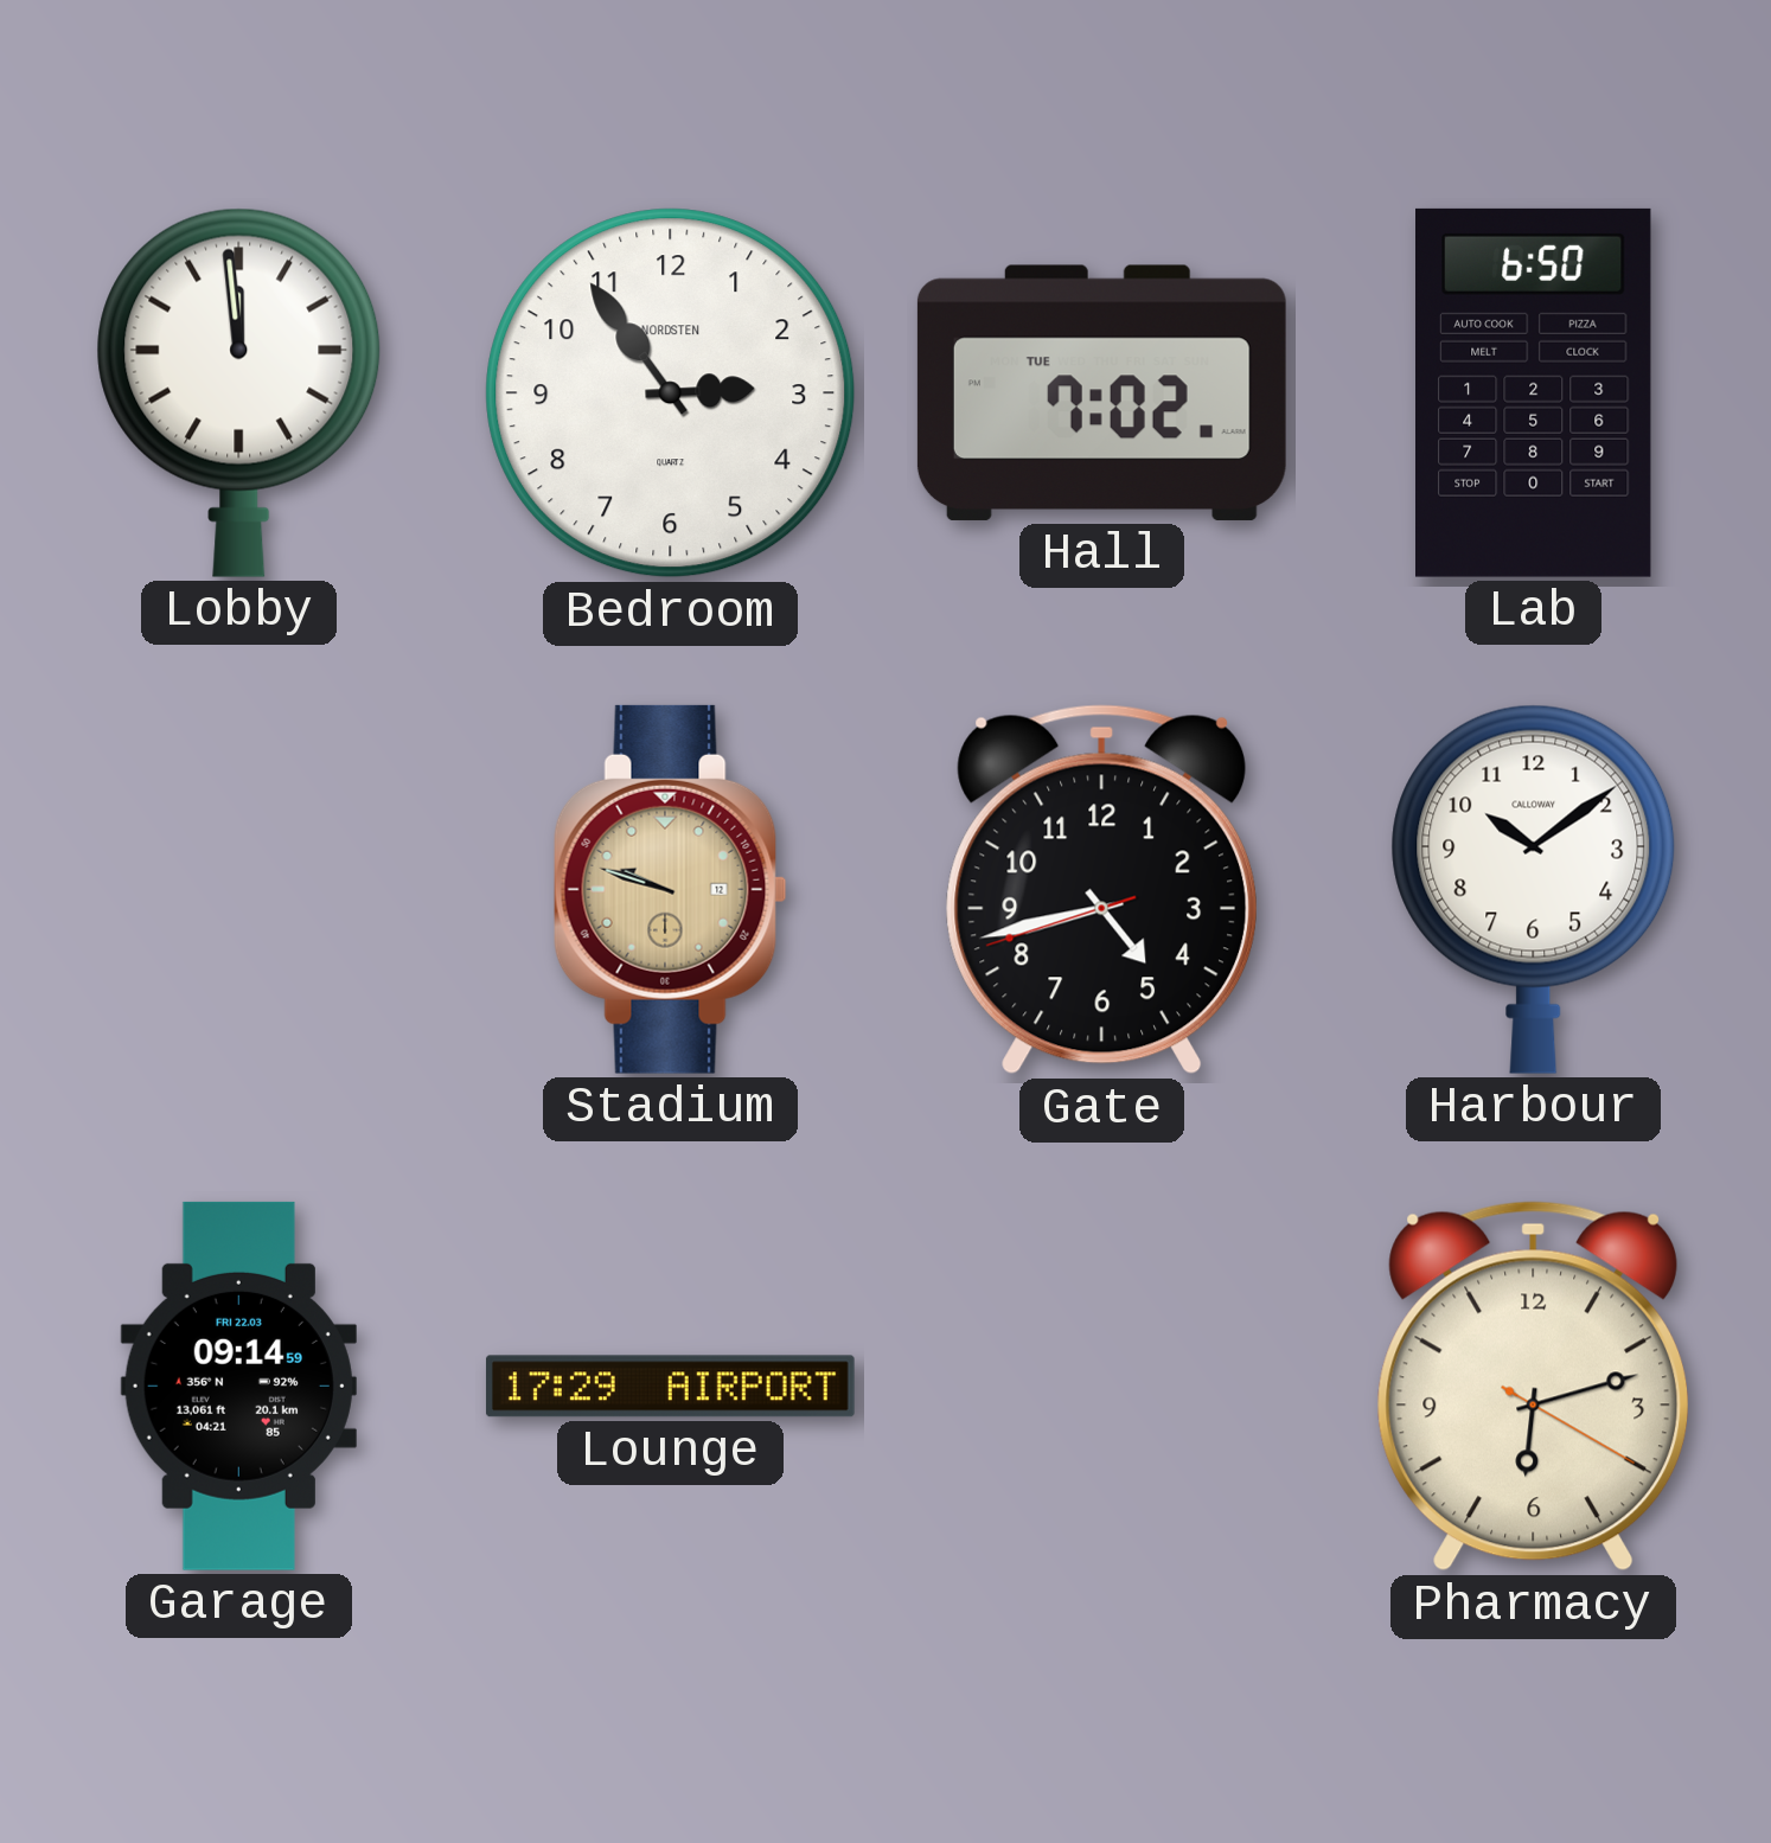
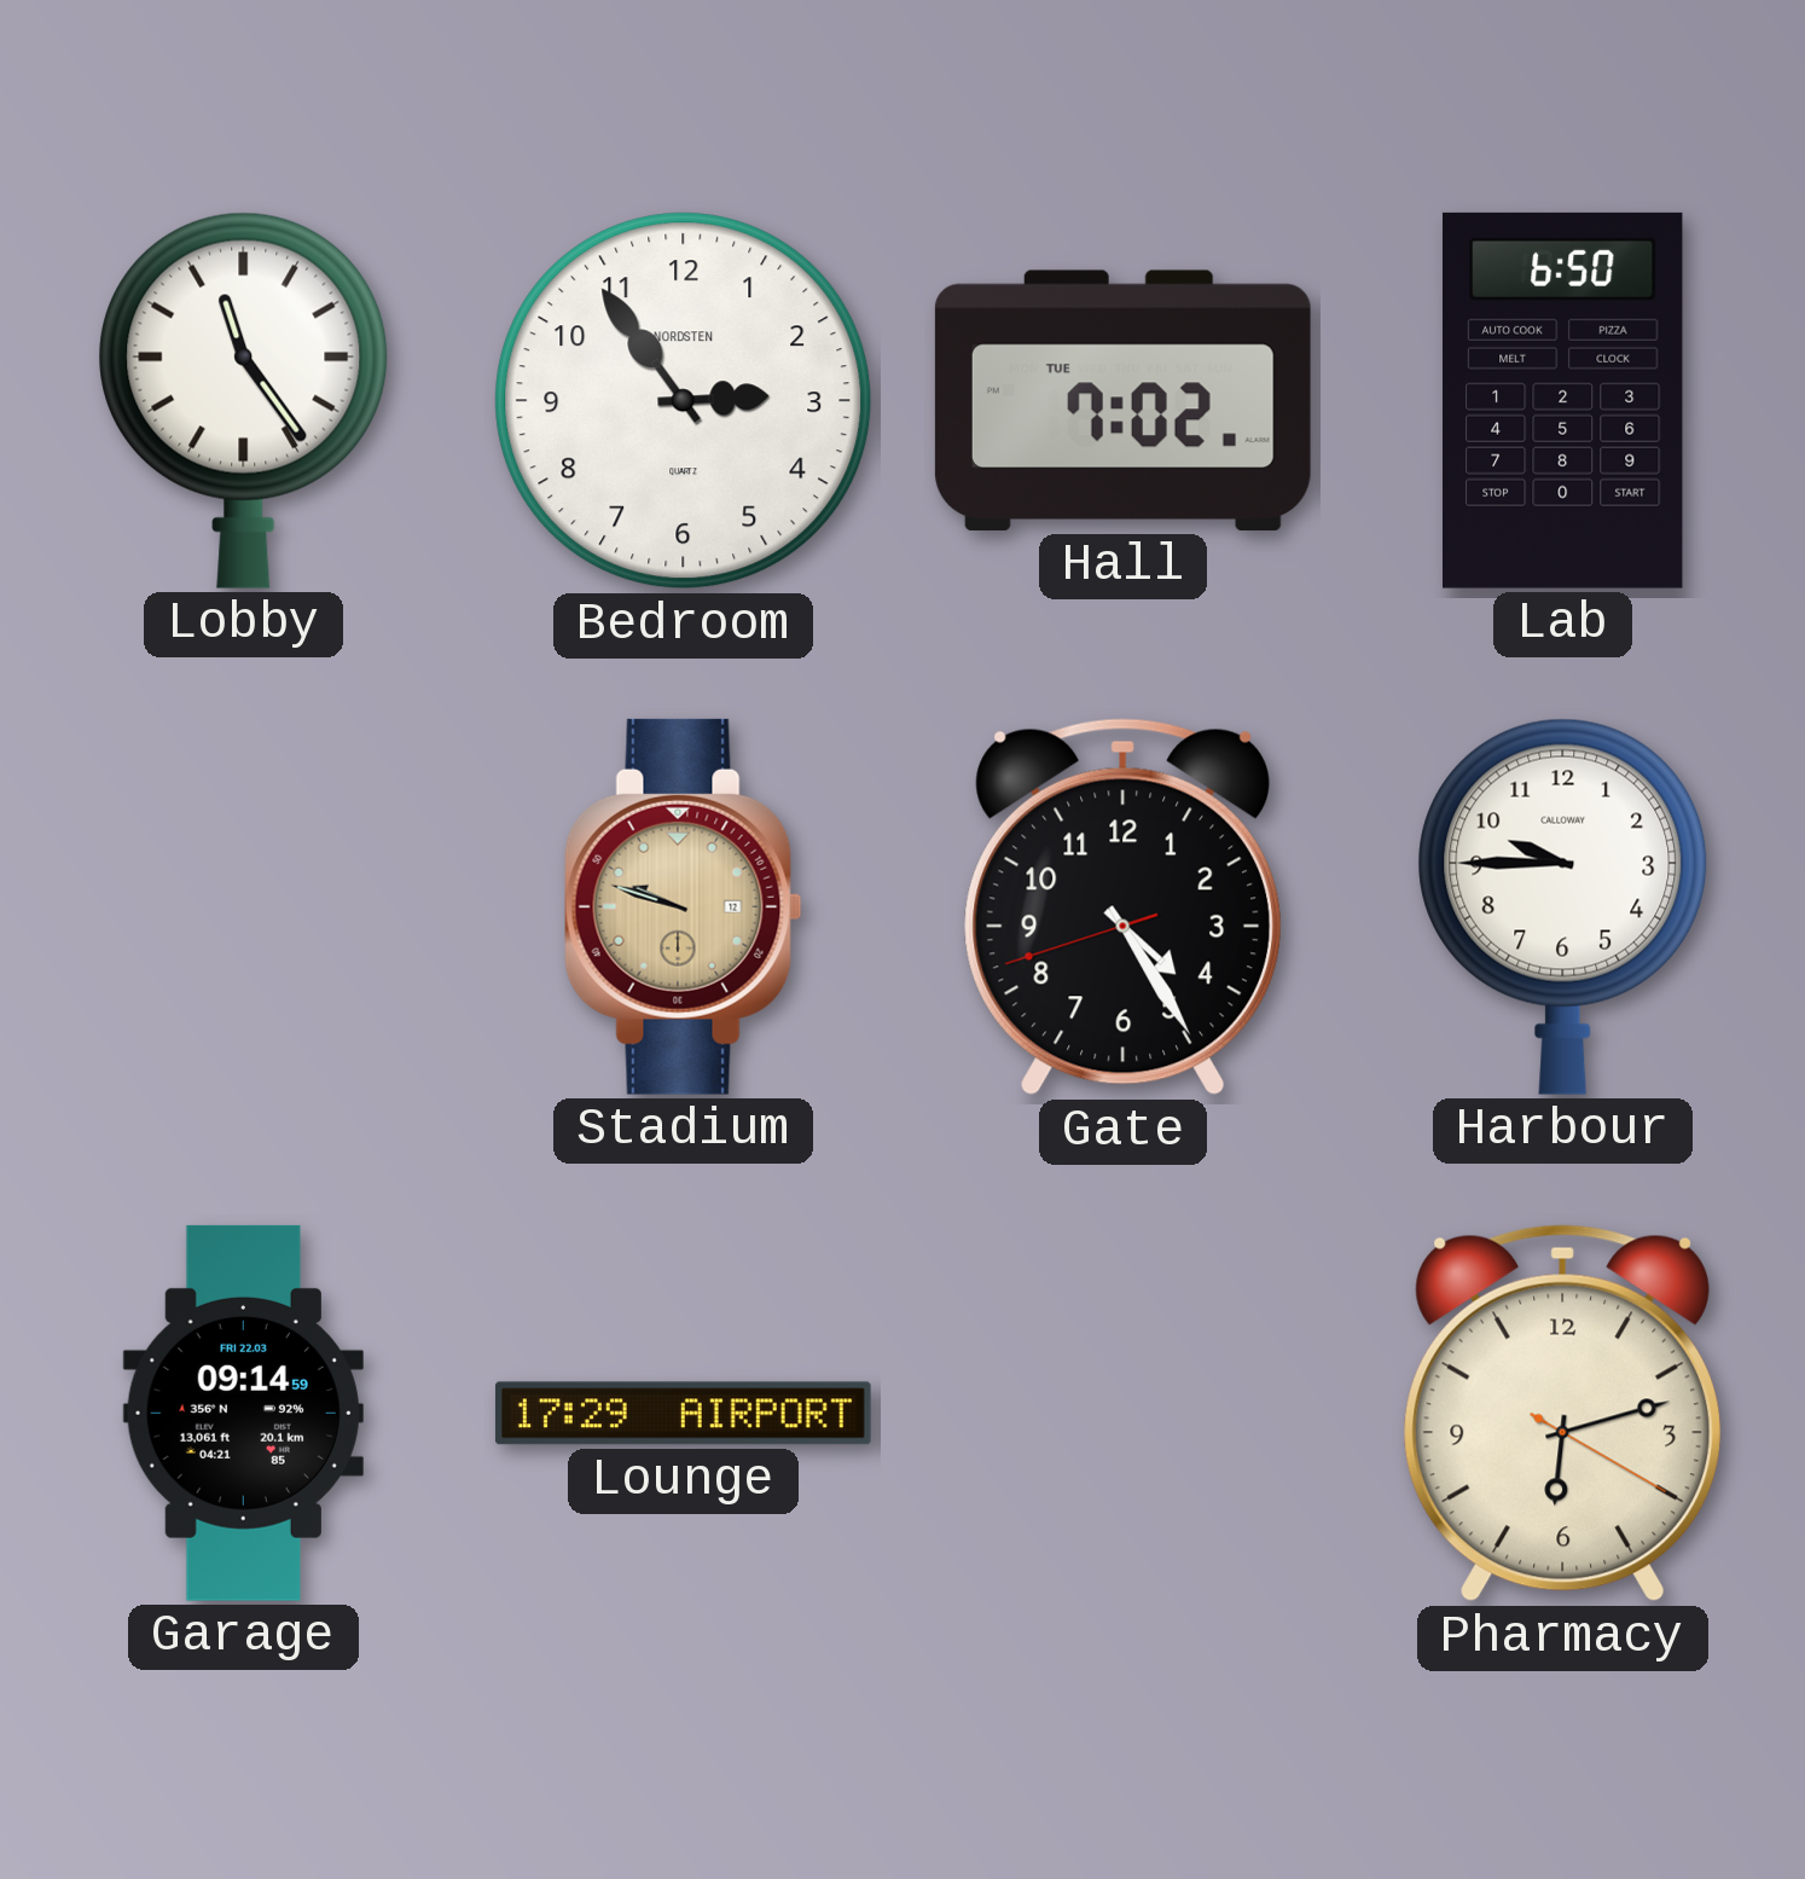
Lobby: 11:59 -> 11:24 (244, 400)
Gate: 4:42 -> 4:24 (1122, 907)
Harbour: 10:09 -> 9:45 (1563, 906)
